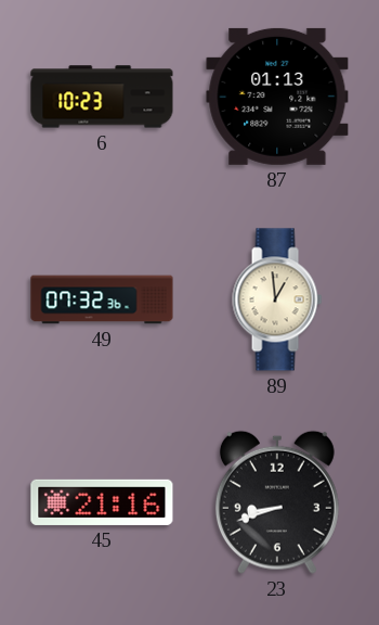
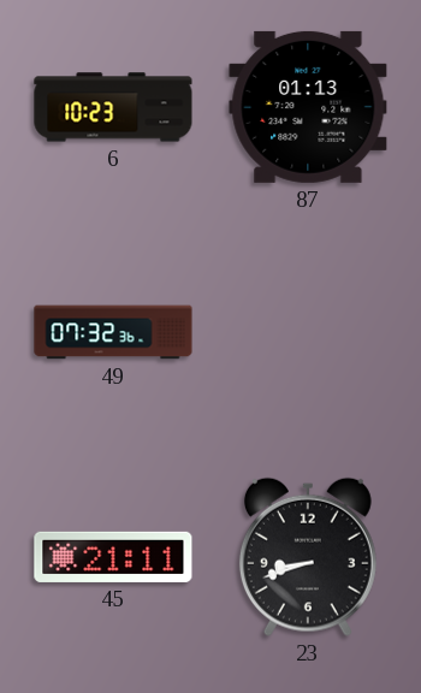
89: 12:59 -> none (277, 299)
45: 21:16 -> 21:11 (113, 557)
